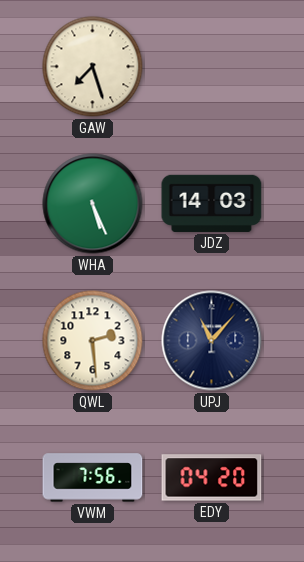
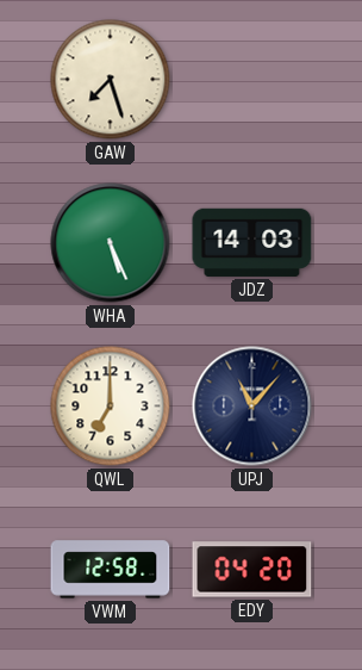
QWL: 2:29 -> 7:00 (111, 407)
VWM: 7:56 -> 12:58 (111, 570)
